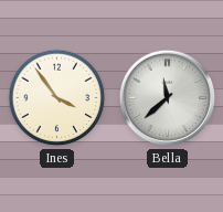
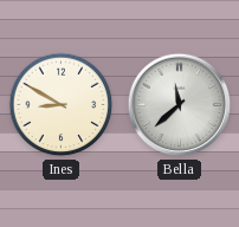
Ines: 3:54 -> 8:50 (62, 105)
